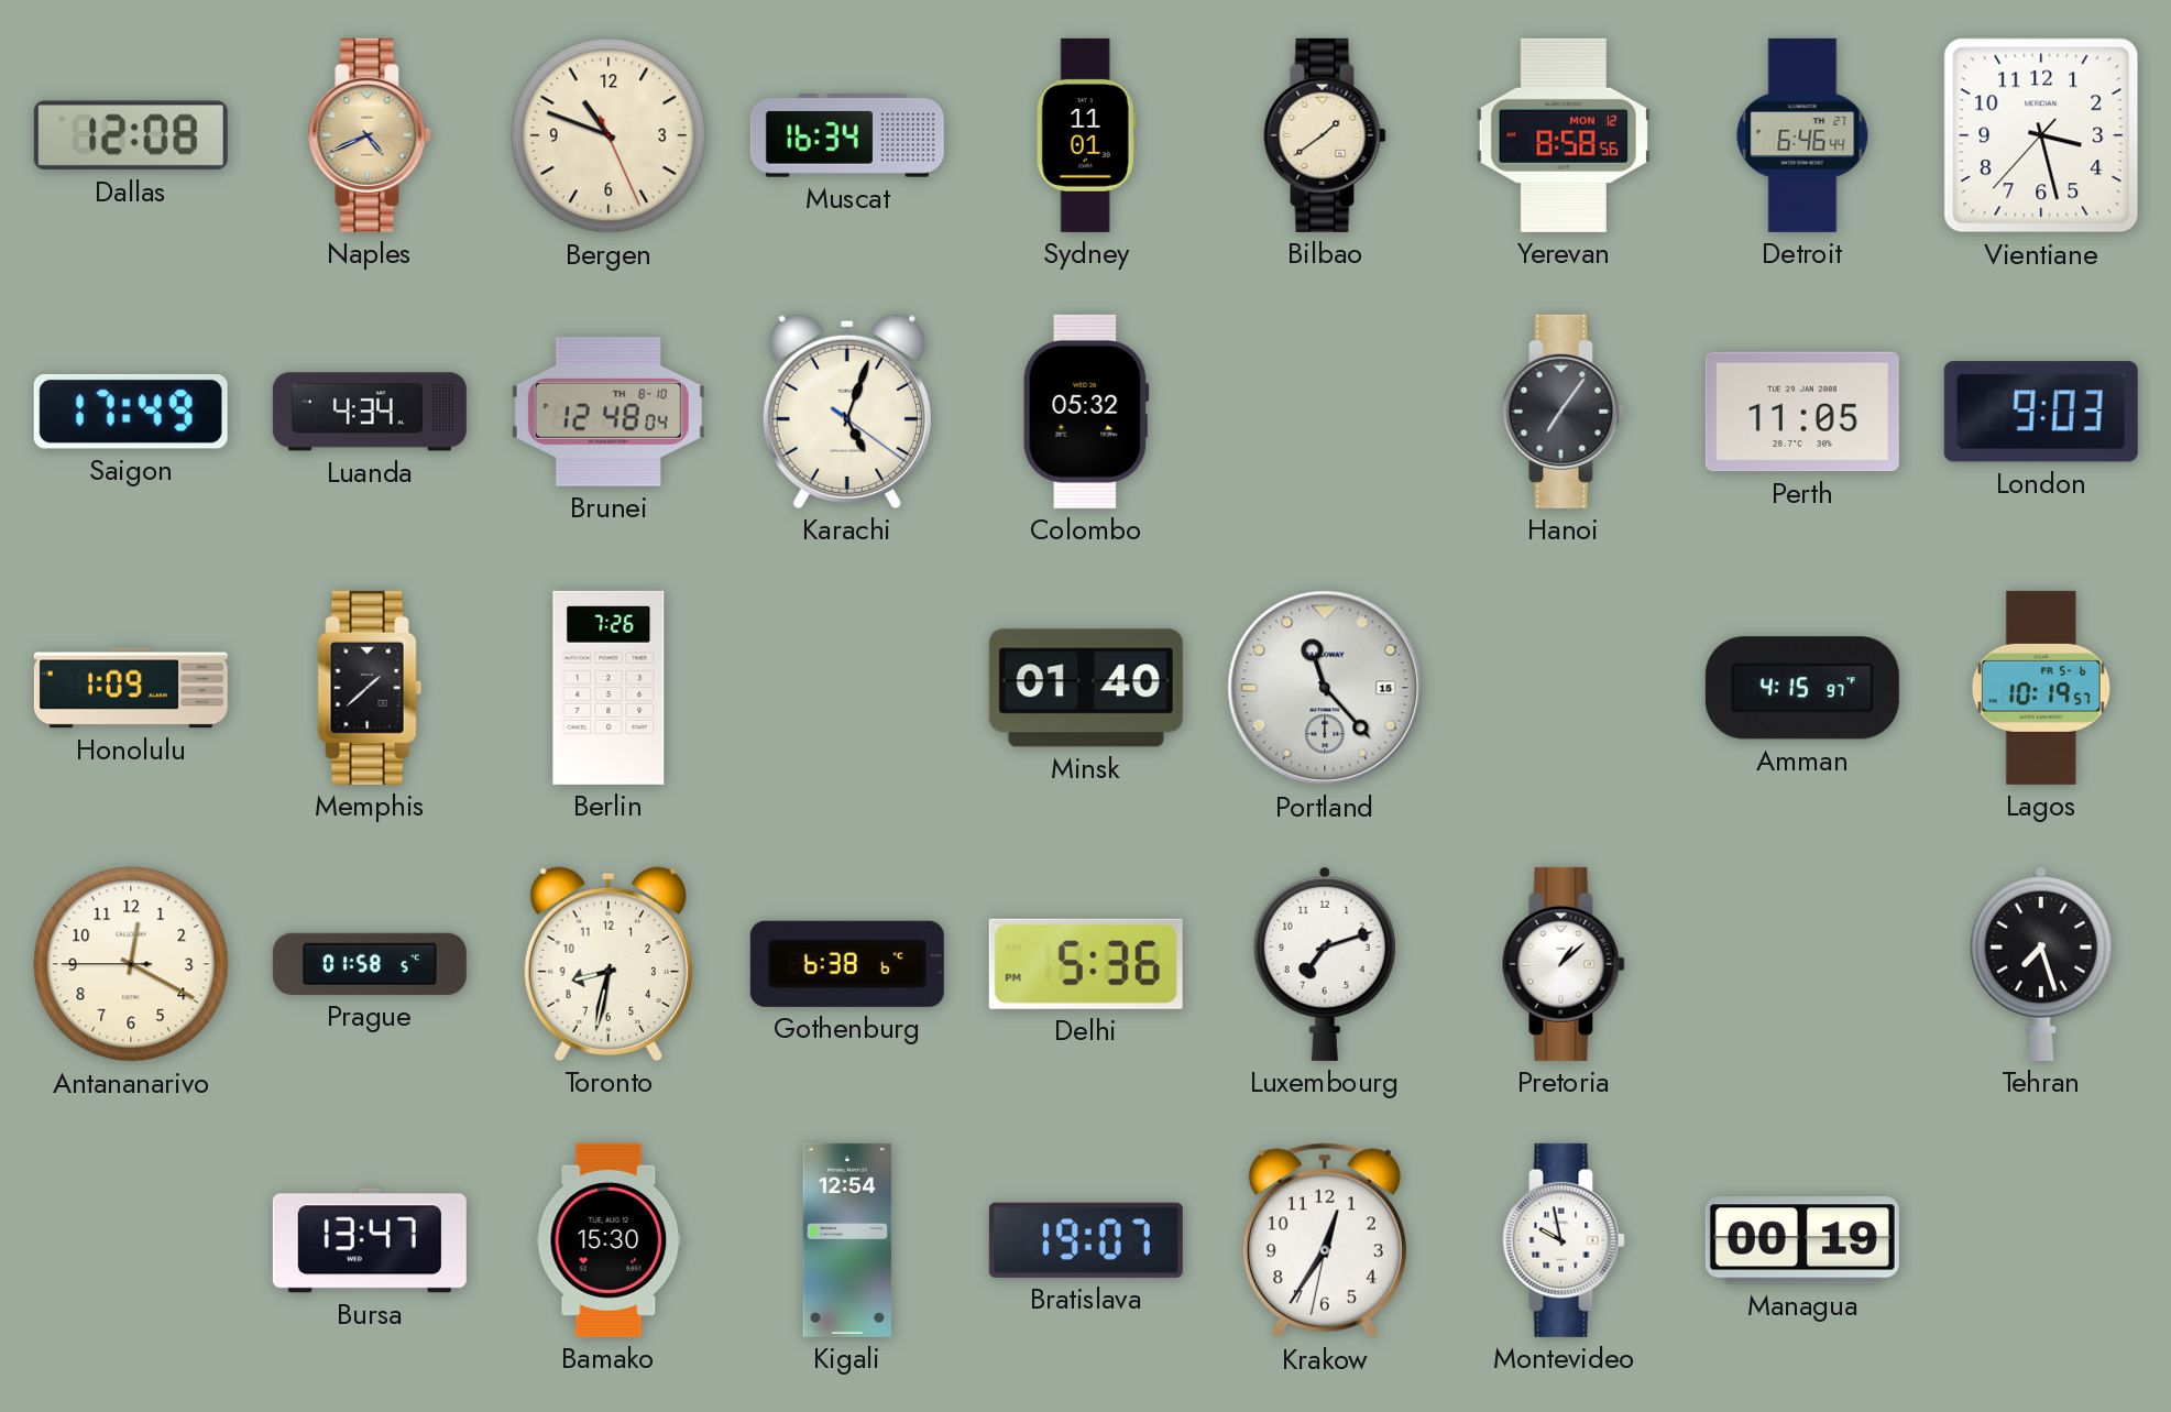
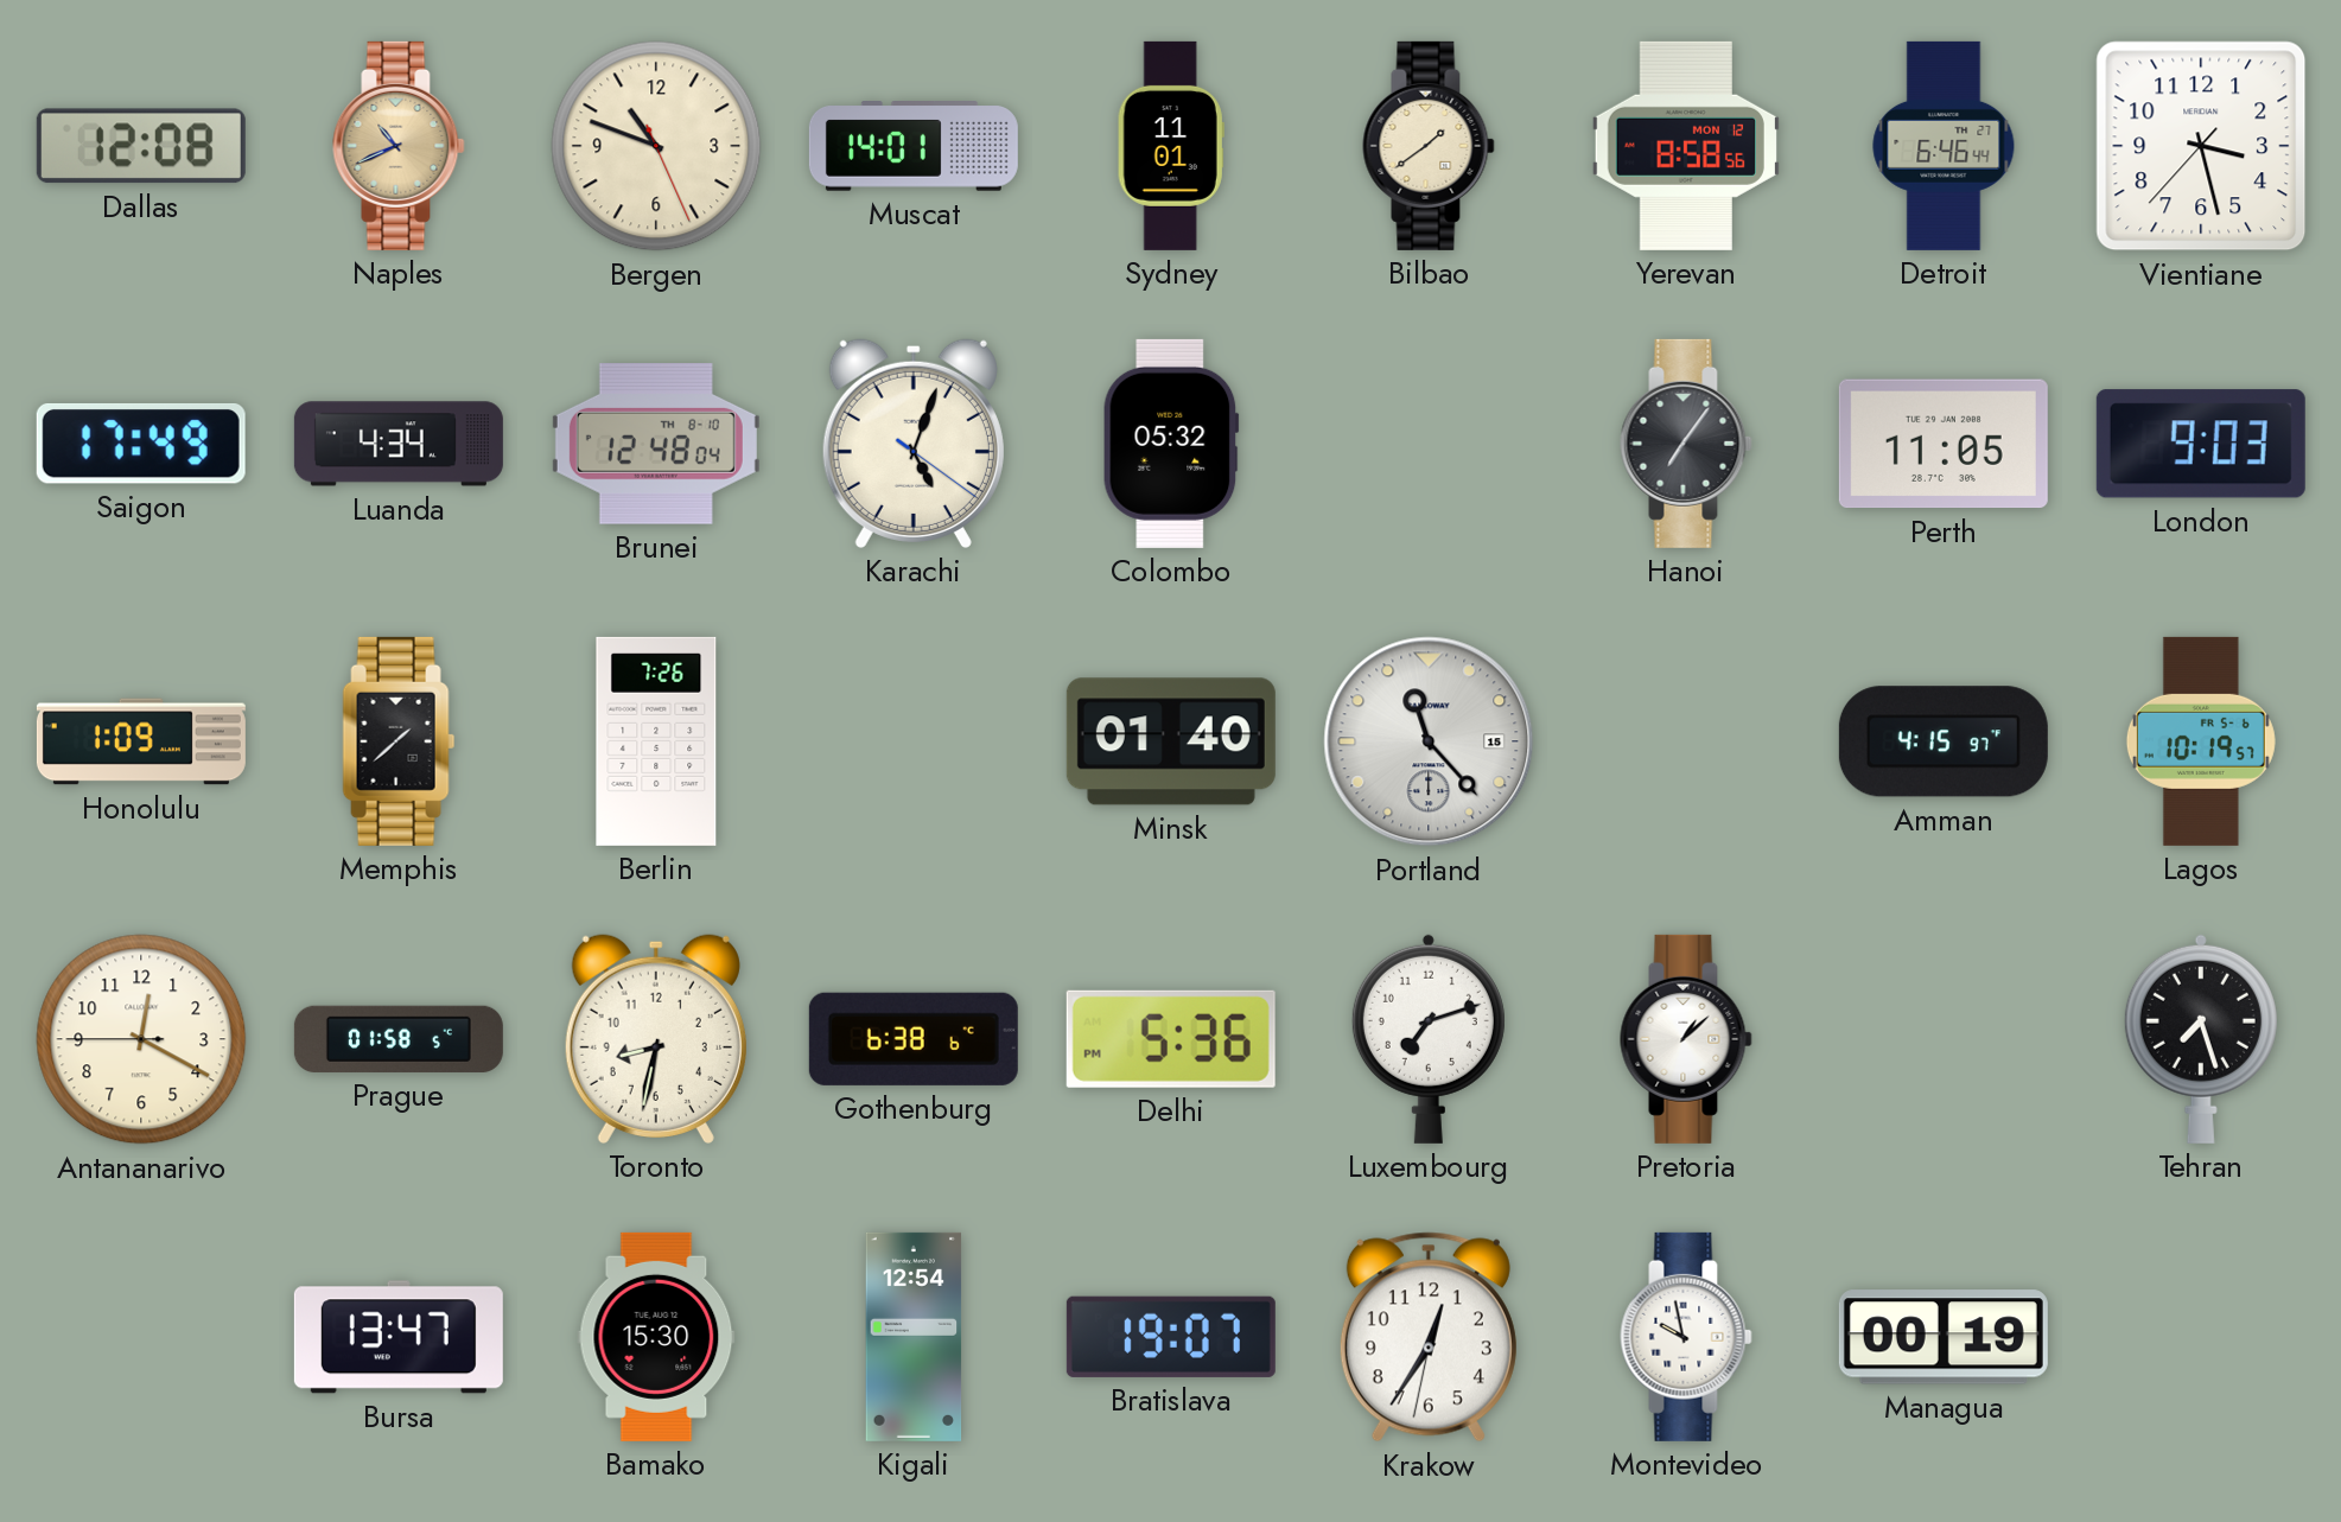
Naples: 4:41 -> 10:41 (399, 146)
Muscat: 16:34 -> 14:01 (914, 147)
